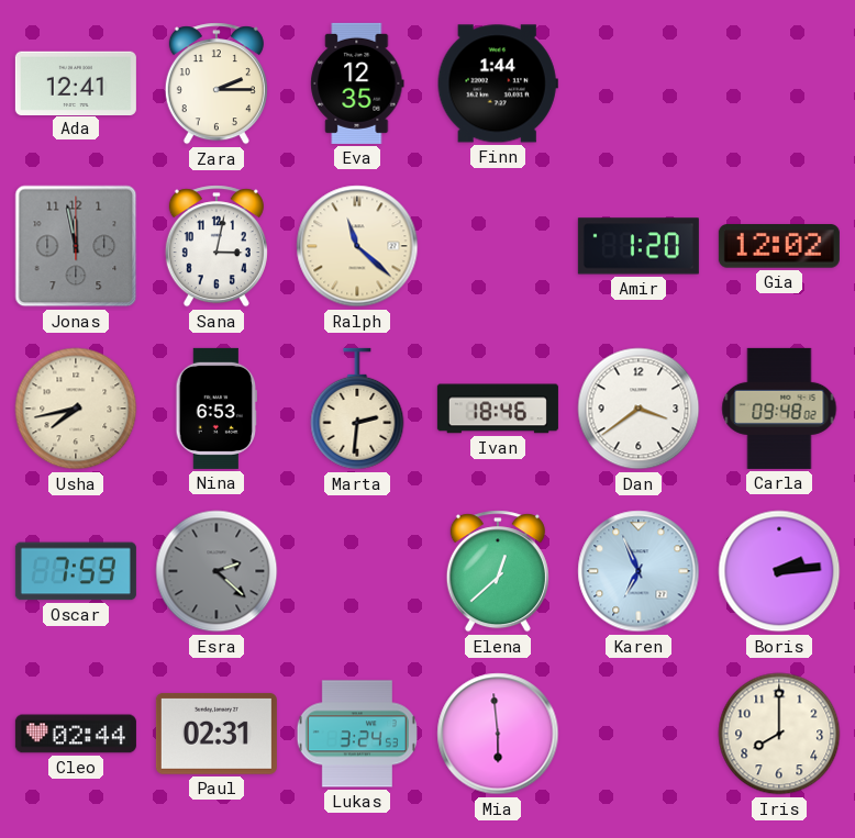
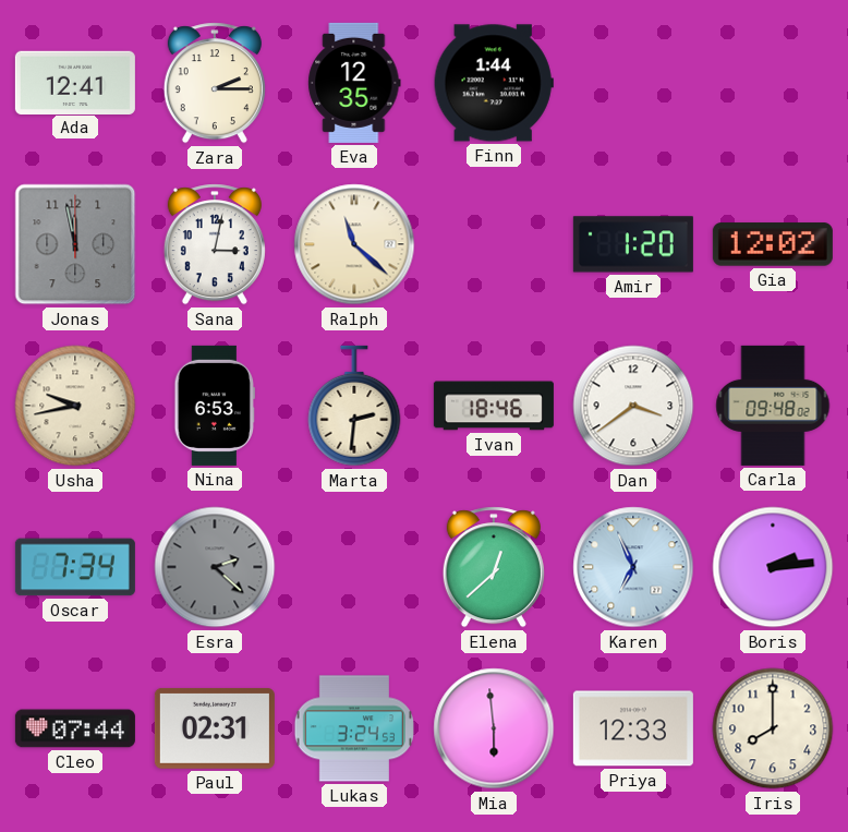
Usha: 7:43 -> 9:43 (75, 406)
Oscar: 7:59 -> 7:34 (75, 567)
Cleo: 02:44 -> 07:44 (75, 728)
Priya: none -> 12:33 (633, 728)
